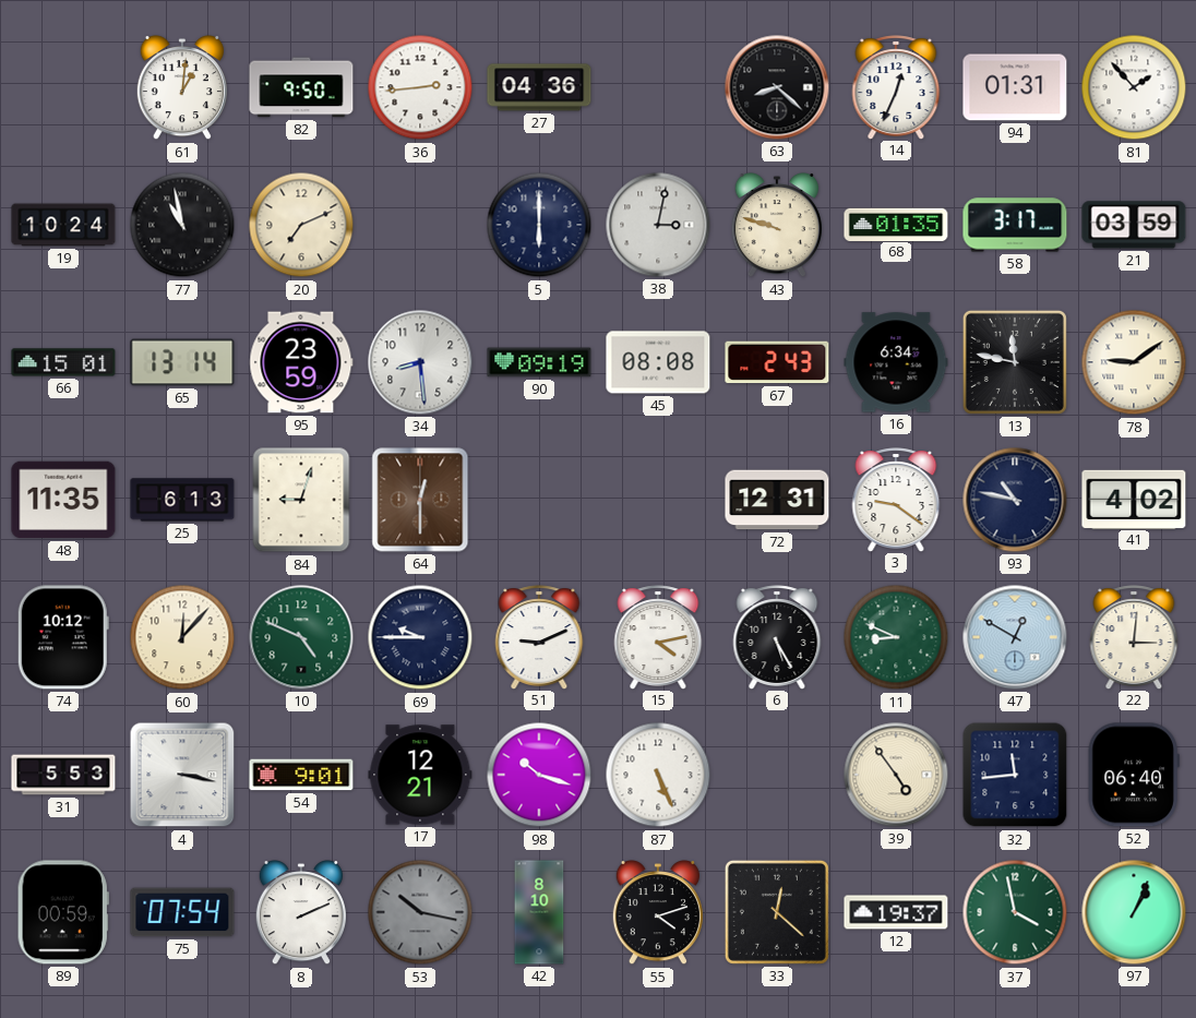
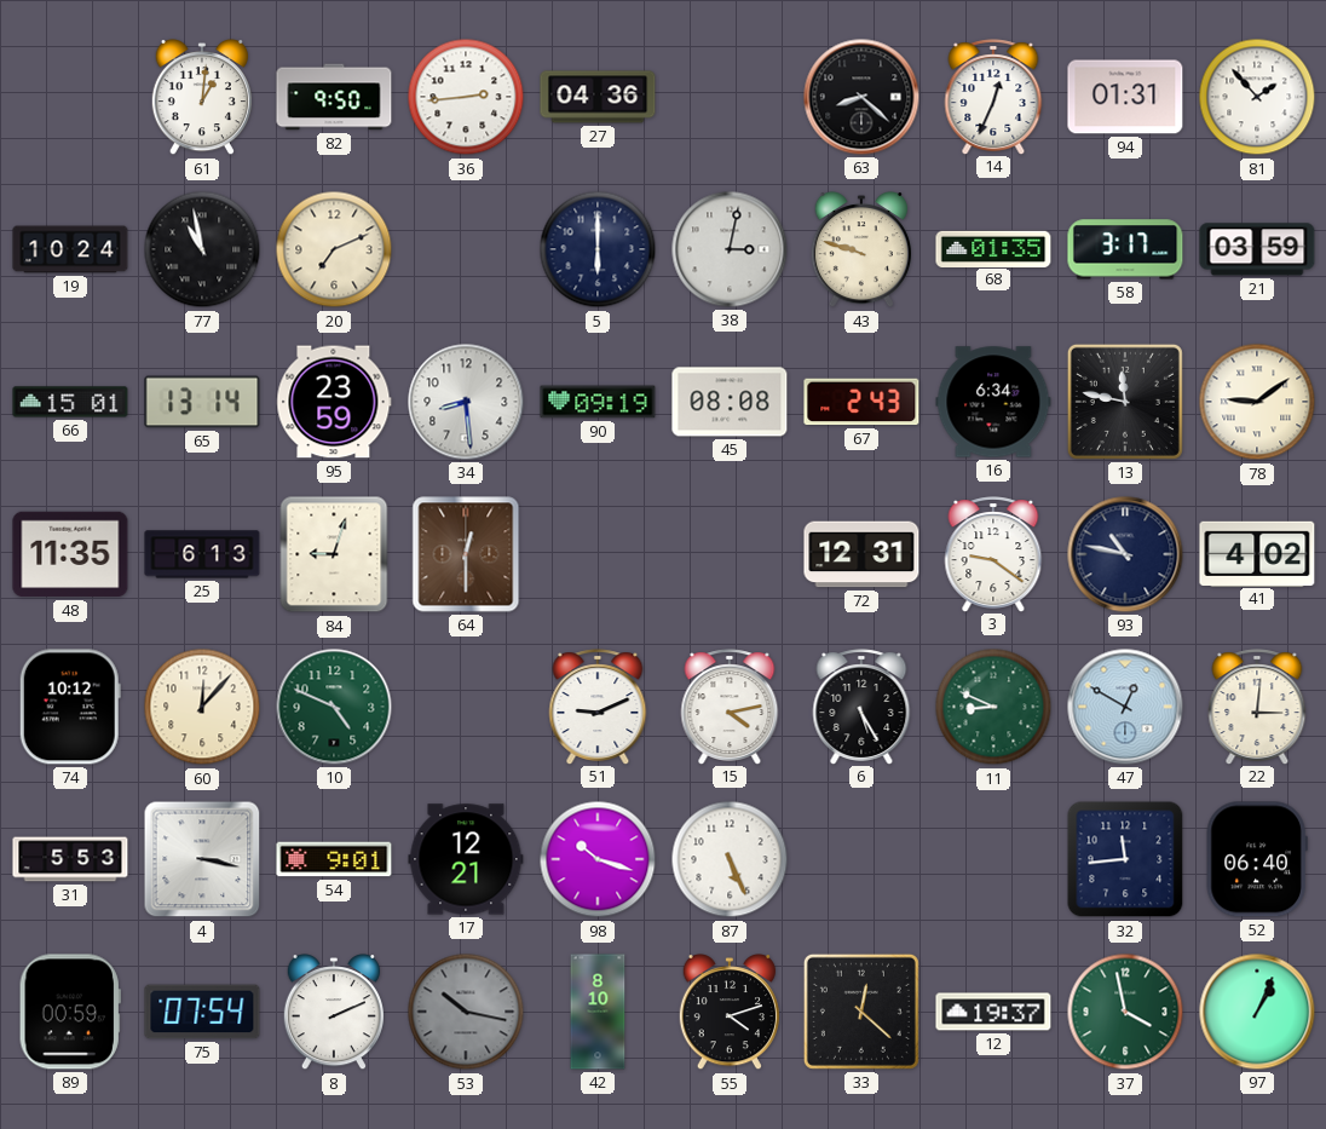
69: 9:45 -> none (420, 637)
39: 4:54 -> none (896, 775)
